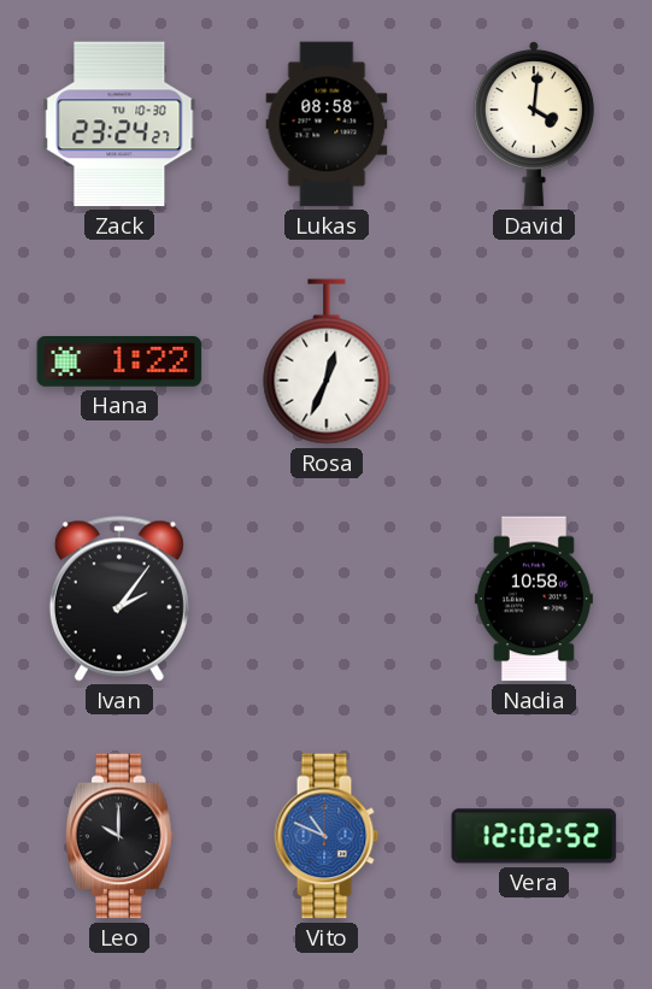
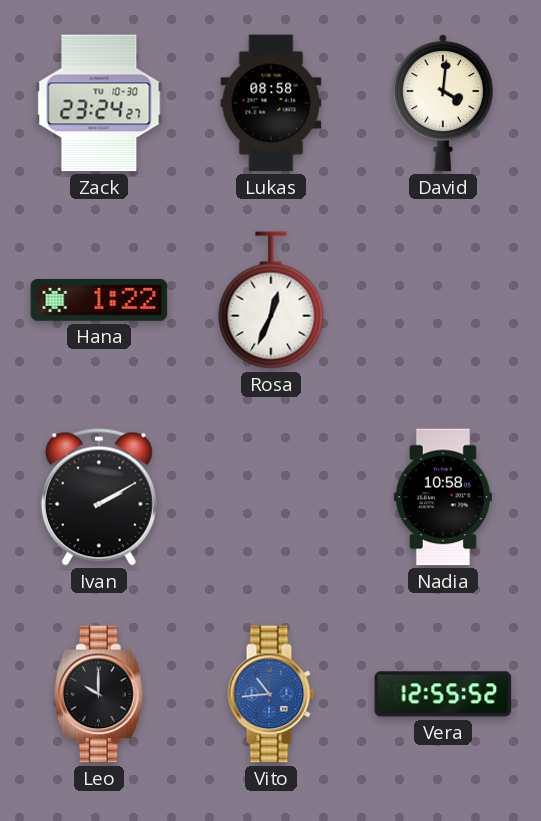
Ivan: 2:06 -> 2:10 (99, 497)
Vito: 10:49 -> 10:44 (271, 694)
Vera: 12:02 -> 12:55 (443, 694)
